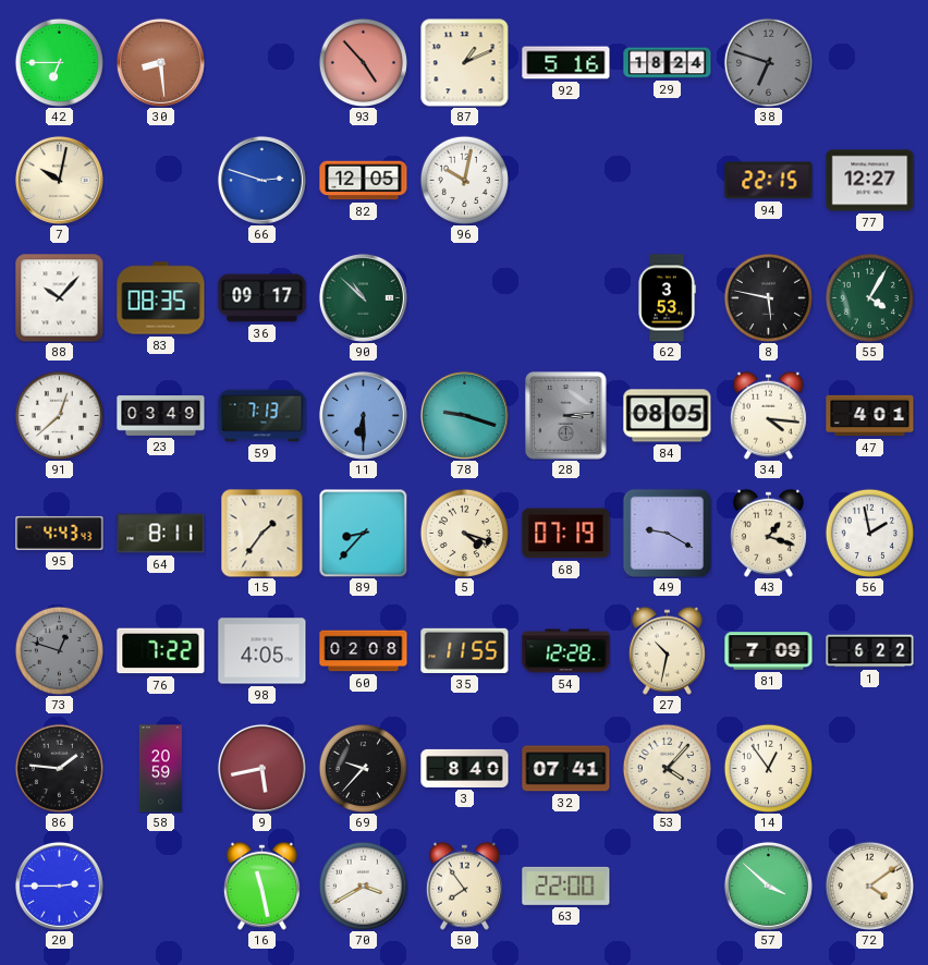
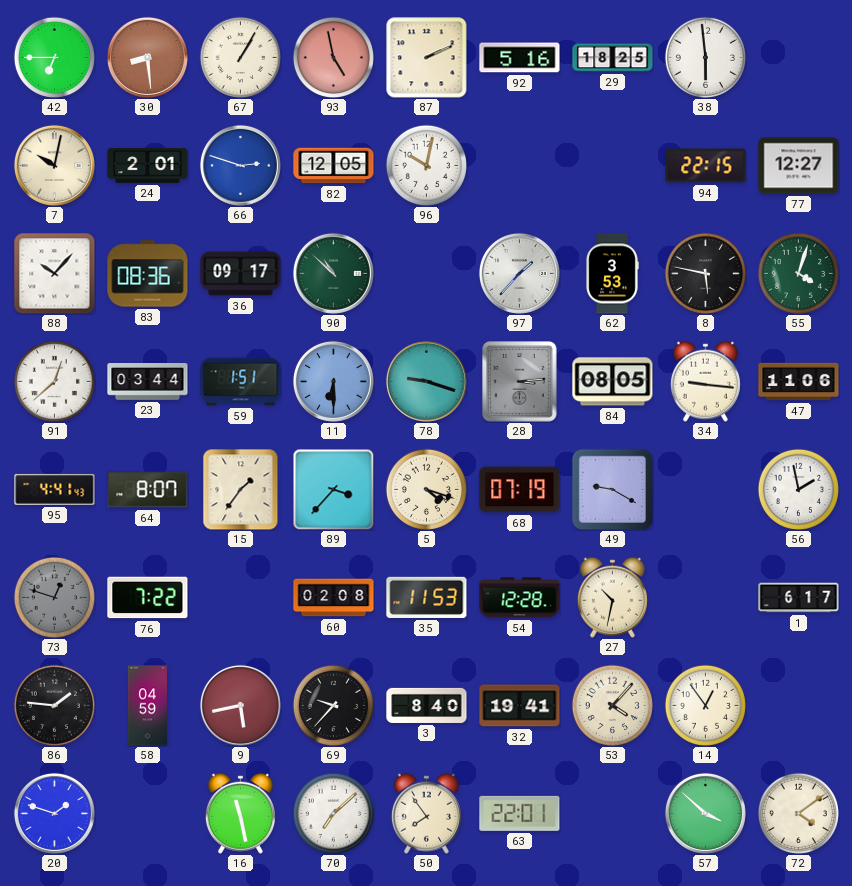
67: none -> 1:05 (240, 57)
93: 4:53 -> 4:58 (333, 57)
87: 1:11 -> 2:11 (427, 58)
29: 18:24 -> 18:25 (613, 58)
38: 6:48 -> 5:59 (705, 57)
38 dial: grey -> white (705, 57)
24: none -> 2:01 (148, 165)
83: 08:35 -> 08:36 (148, 274)
97: none -> 1:37 (519, 273)
55: 4:05 -> 4:03 (798, 273)
23: 03:49 -> 03:44 (148, 382)
59: 7:13 -> 1:51 (241, 382)
34: 4:16 -> 9:16 (705, 381)
47: 4:01 -> 11:06 (799, 382)
95: 4:43 -> 4:41 (55, 489)
64: 8:11 -> 8:07 (148, 490)
89: 8:37 -> 3:37 (333, 489)
43: 1:18 -> none (768, 533)
98: 4:05 -> none (262, 651)
35: 11:55 -> 11:53 (427, 597)
81: 7:09 -> none (769, 651)
1: 6:22 -> 6:17 (799, 598)
58: 20:59 -> 04:59 (147, 706)
32: 07:41 -> 19:41 (520, 706)
20: 2:45 -> 1:48 (54, 813)
70: 3:40 -> 7:08 (333, 813)
63: 22:00 -> 22:01 (520, 813)
